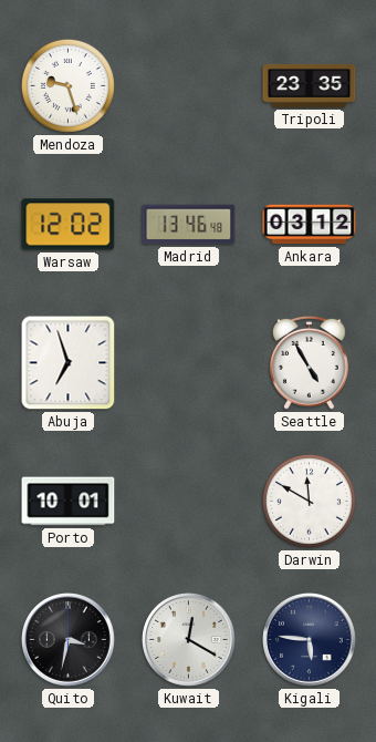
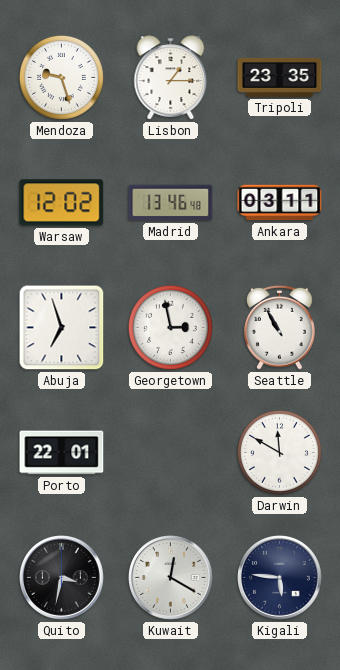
Lisbon: none -> 1:15 (171, 78)
Ankara: 03:12 -> 03:11 (280, 203)
Georgetown: none -> 2:58 (170, 327)
Seattle: 4:55 -> 10:55 (280, 327)
Porto: 10:01 -> 22:01 (62, 453)
